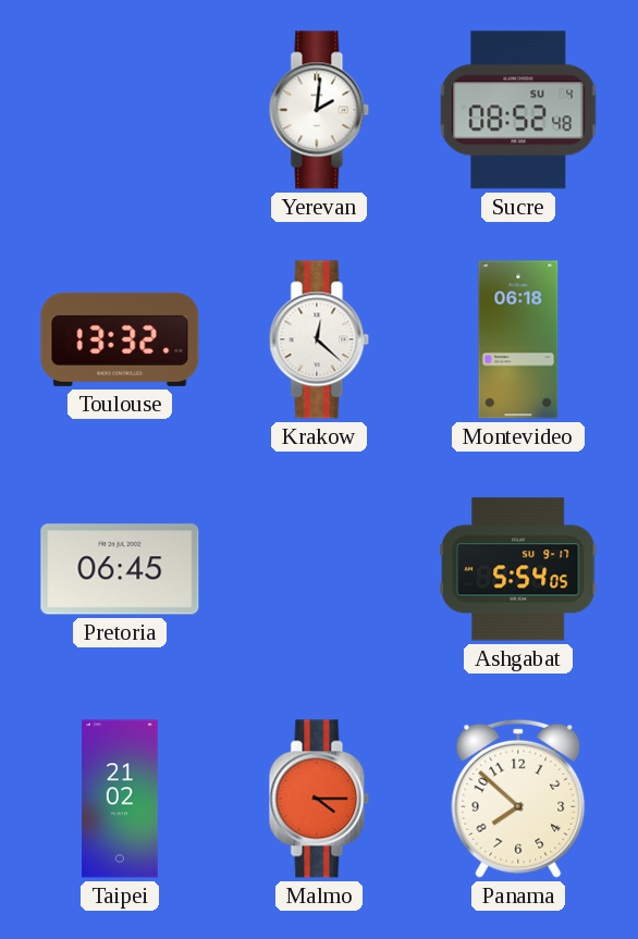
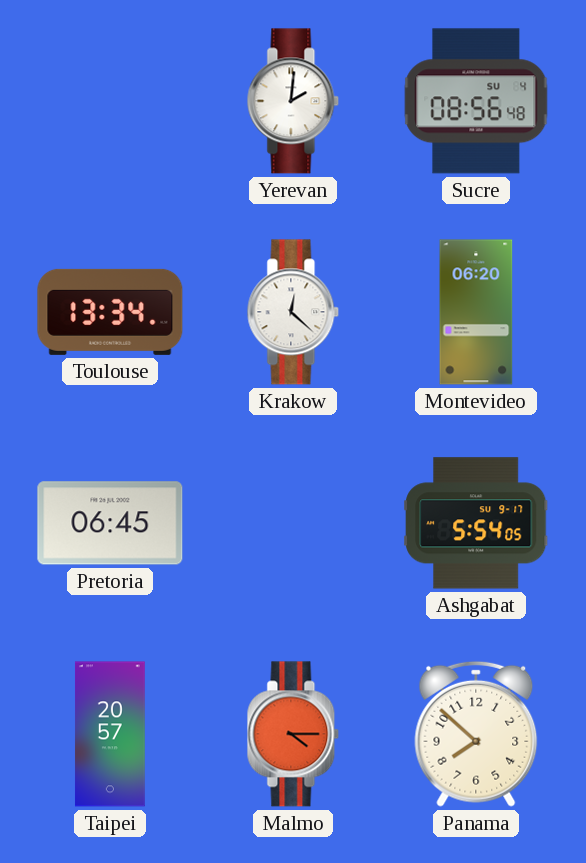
Sucre: 08:52 -> 08:56 (476, 101)
Toulouse: 13:32 -> 13:34 (110, 312)
Montevideo: 06:18 -> 06:20 (476, 312)
Taipei: 21:02 -> 20:57 (110, 734)
